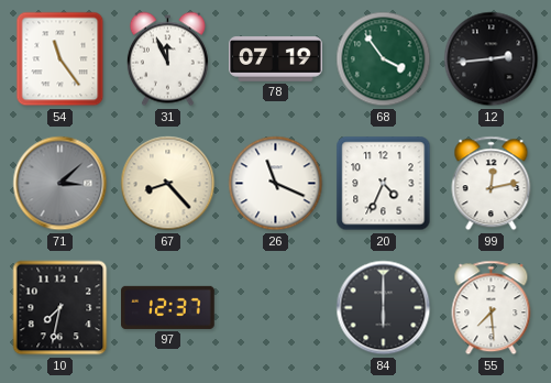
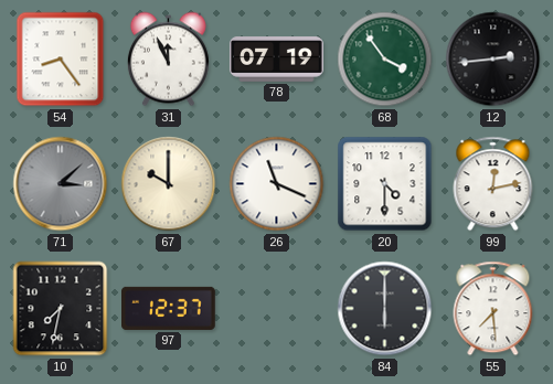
54: 11:24 -> 8:24 (61, 60)
67: 8:23 -> 10:00 (169, 184)
20: 4:34 -> 4:30 (385, 184)
